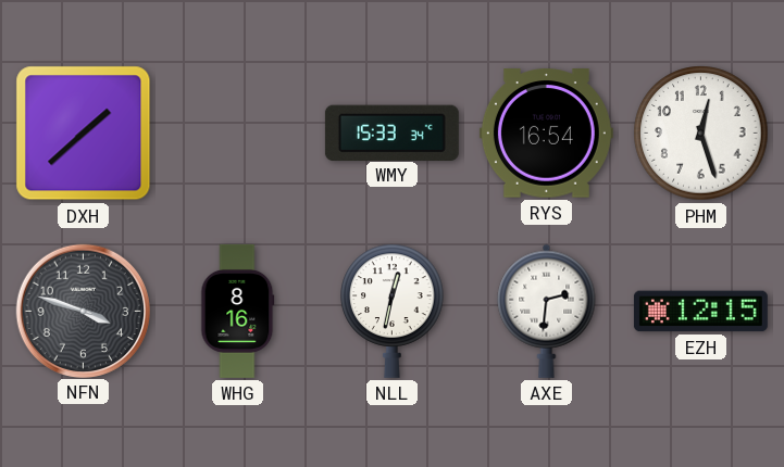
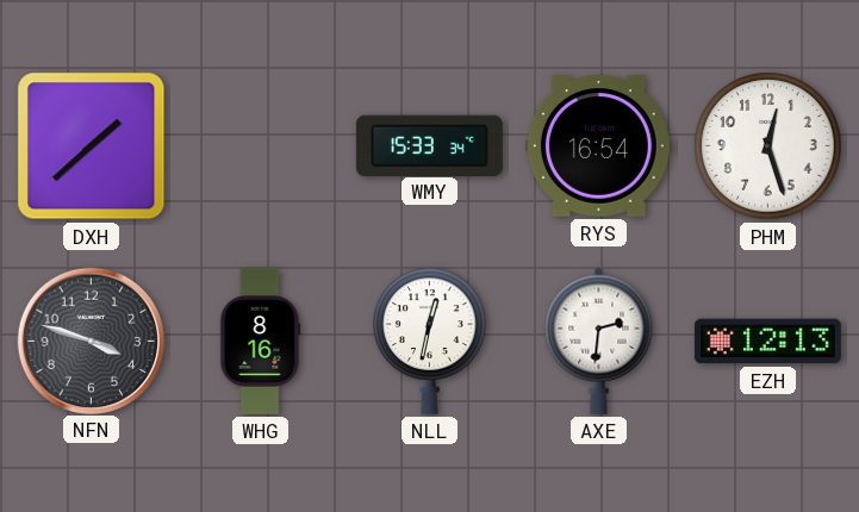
EZH: 12:15 -> 12:13 (767, 342)
